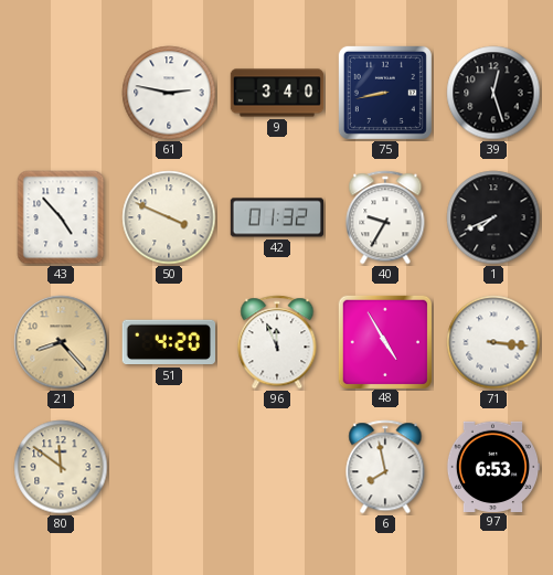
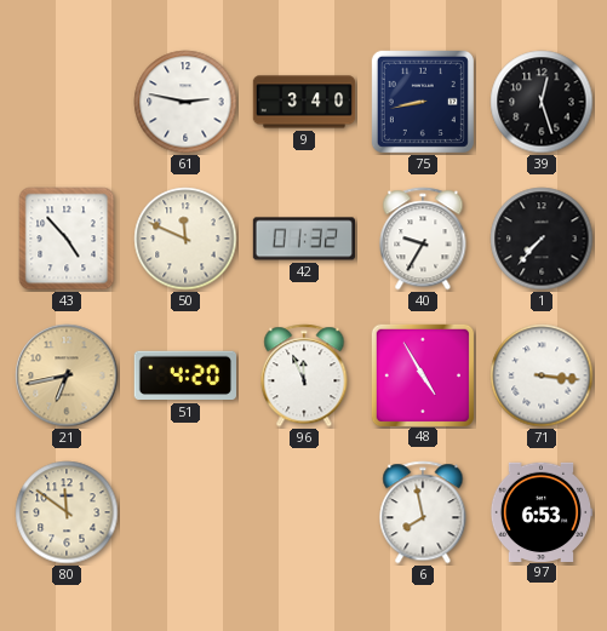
50: 3:49 -> 11:49 (185, 239)
1: 7:41 -> 7:37 (542, 239)
21: 8:23 -> 6:43 (67, 375)
